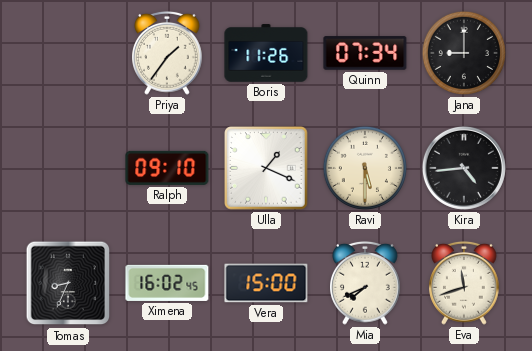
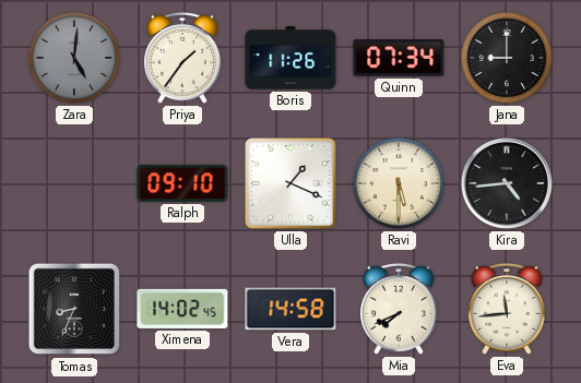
Zara: none -> 5:01 (74, 58)
Ximena: 16:02 -> 14:02 (182, 309)
Vera: 15:00 -> 14:58 (290, 309)
Eva: 11:42 -> 11:44 (508, 309)
